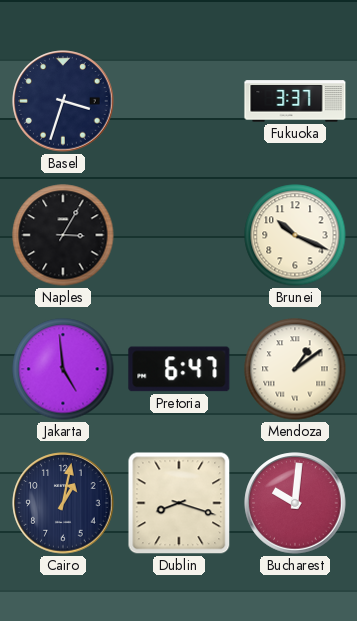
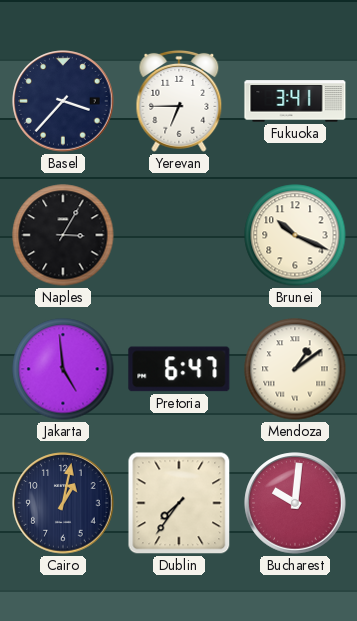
Basel: 3:33 -> 3:37 (63, 101)
Yerevan: none -> 6:45 (179, 101)
Fukuoka: 3:37 -> 3:41 (295, 101)
Dublin: 8:18 -> 7:36 (179, 503)
